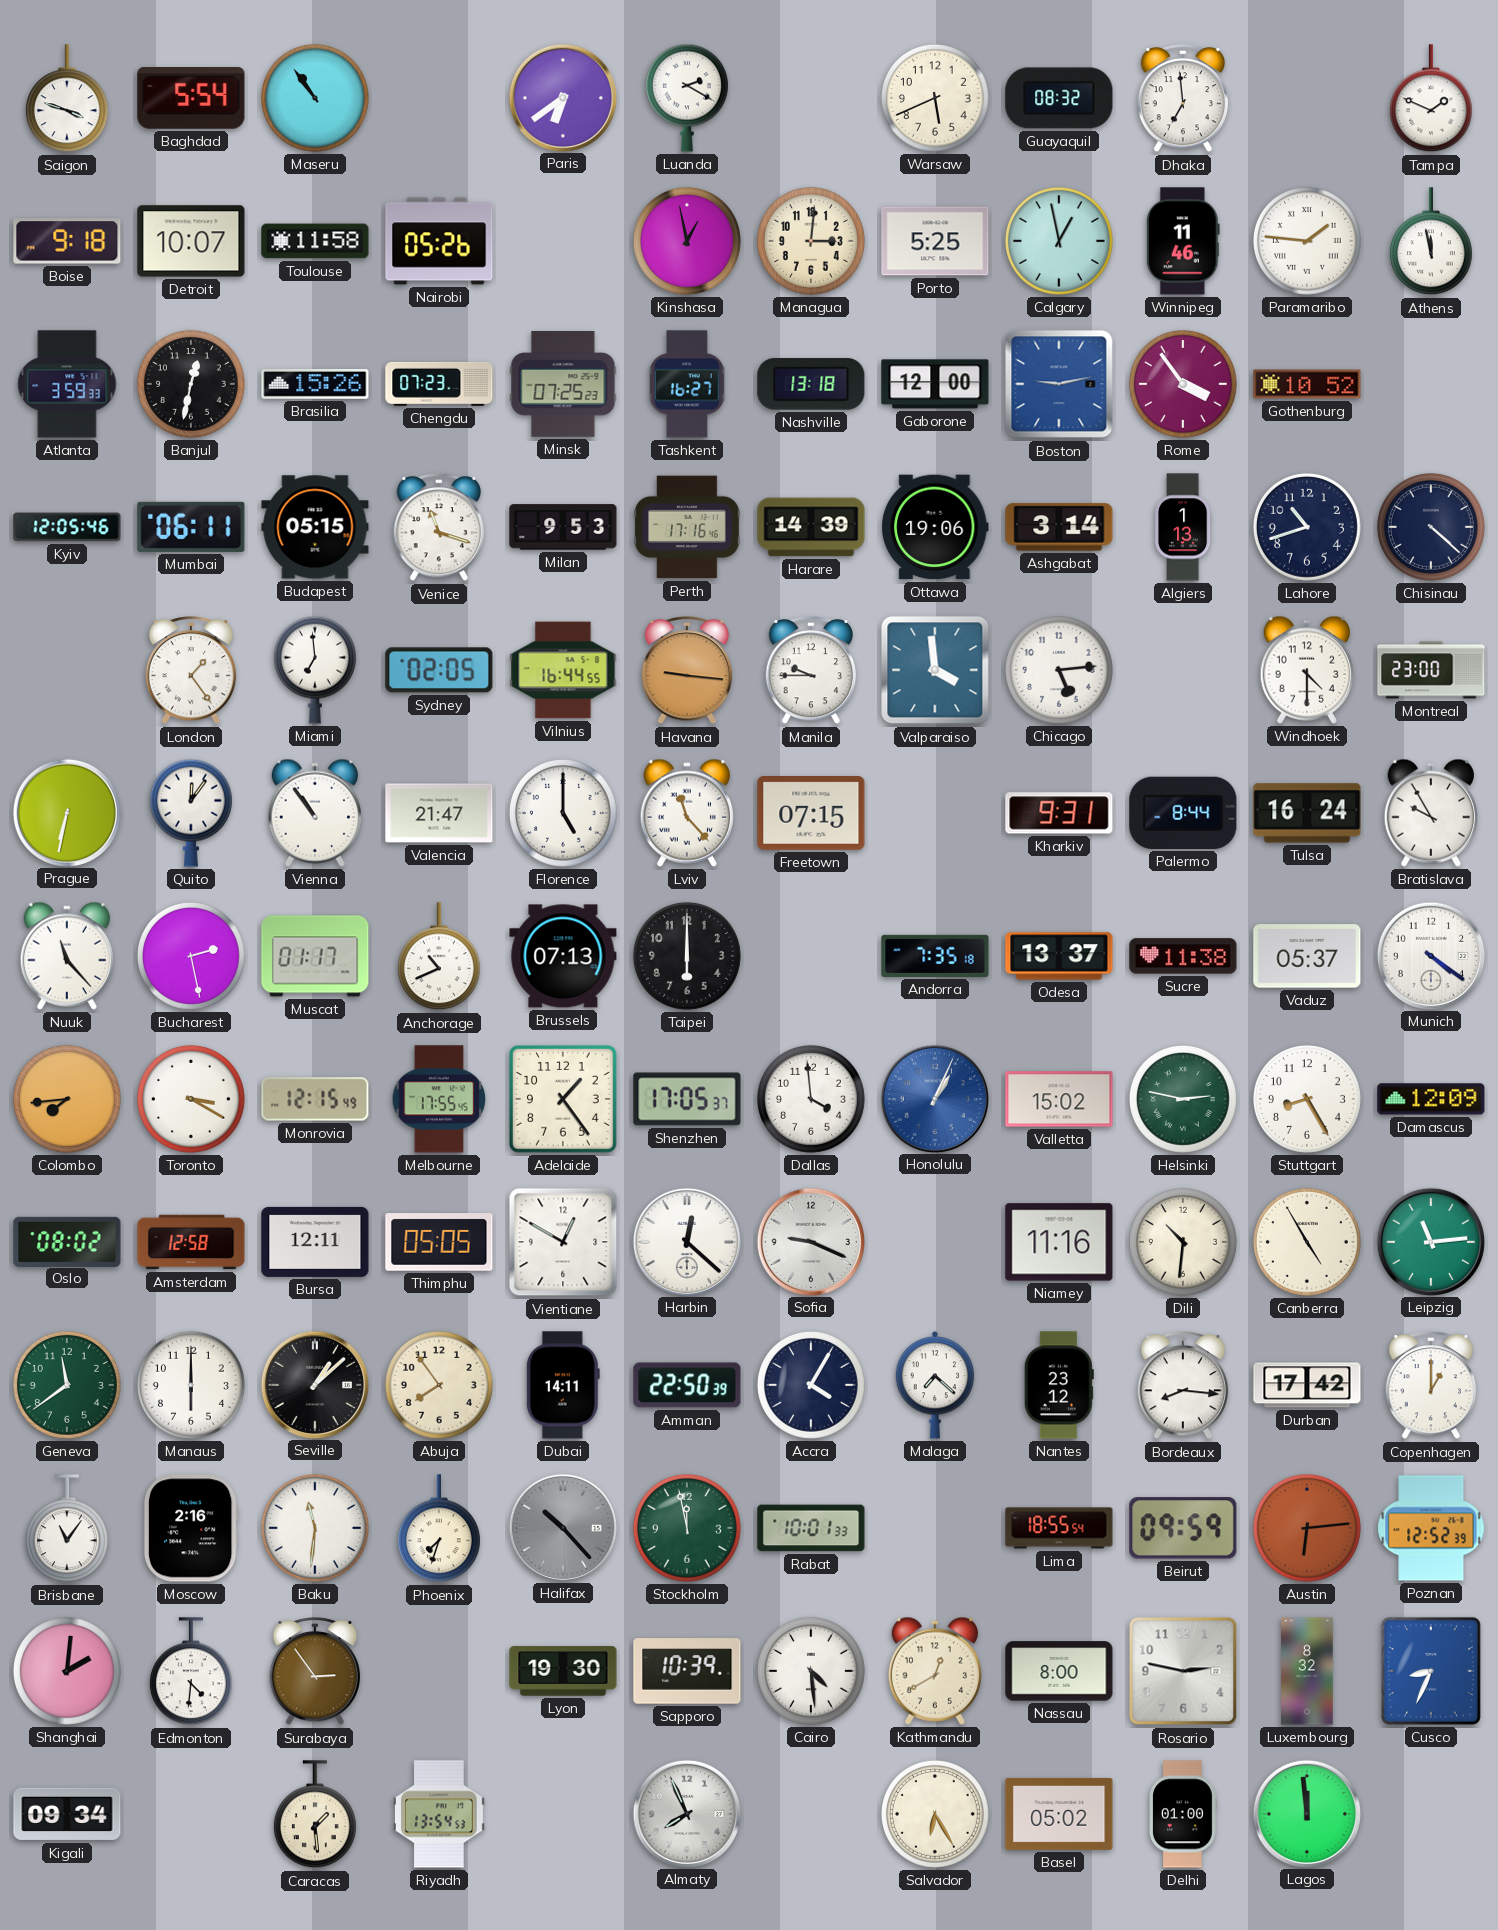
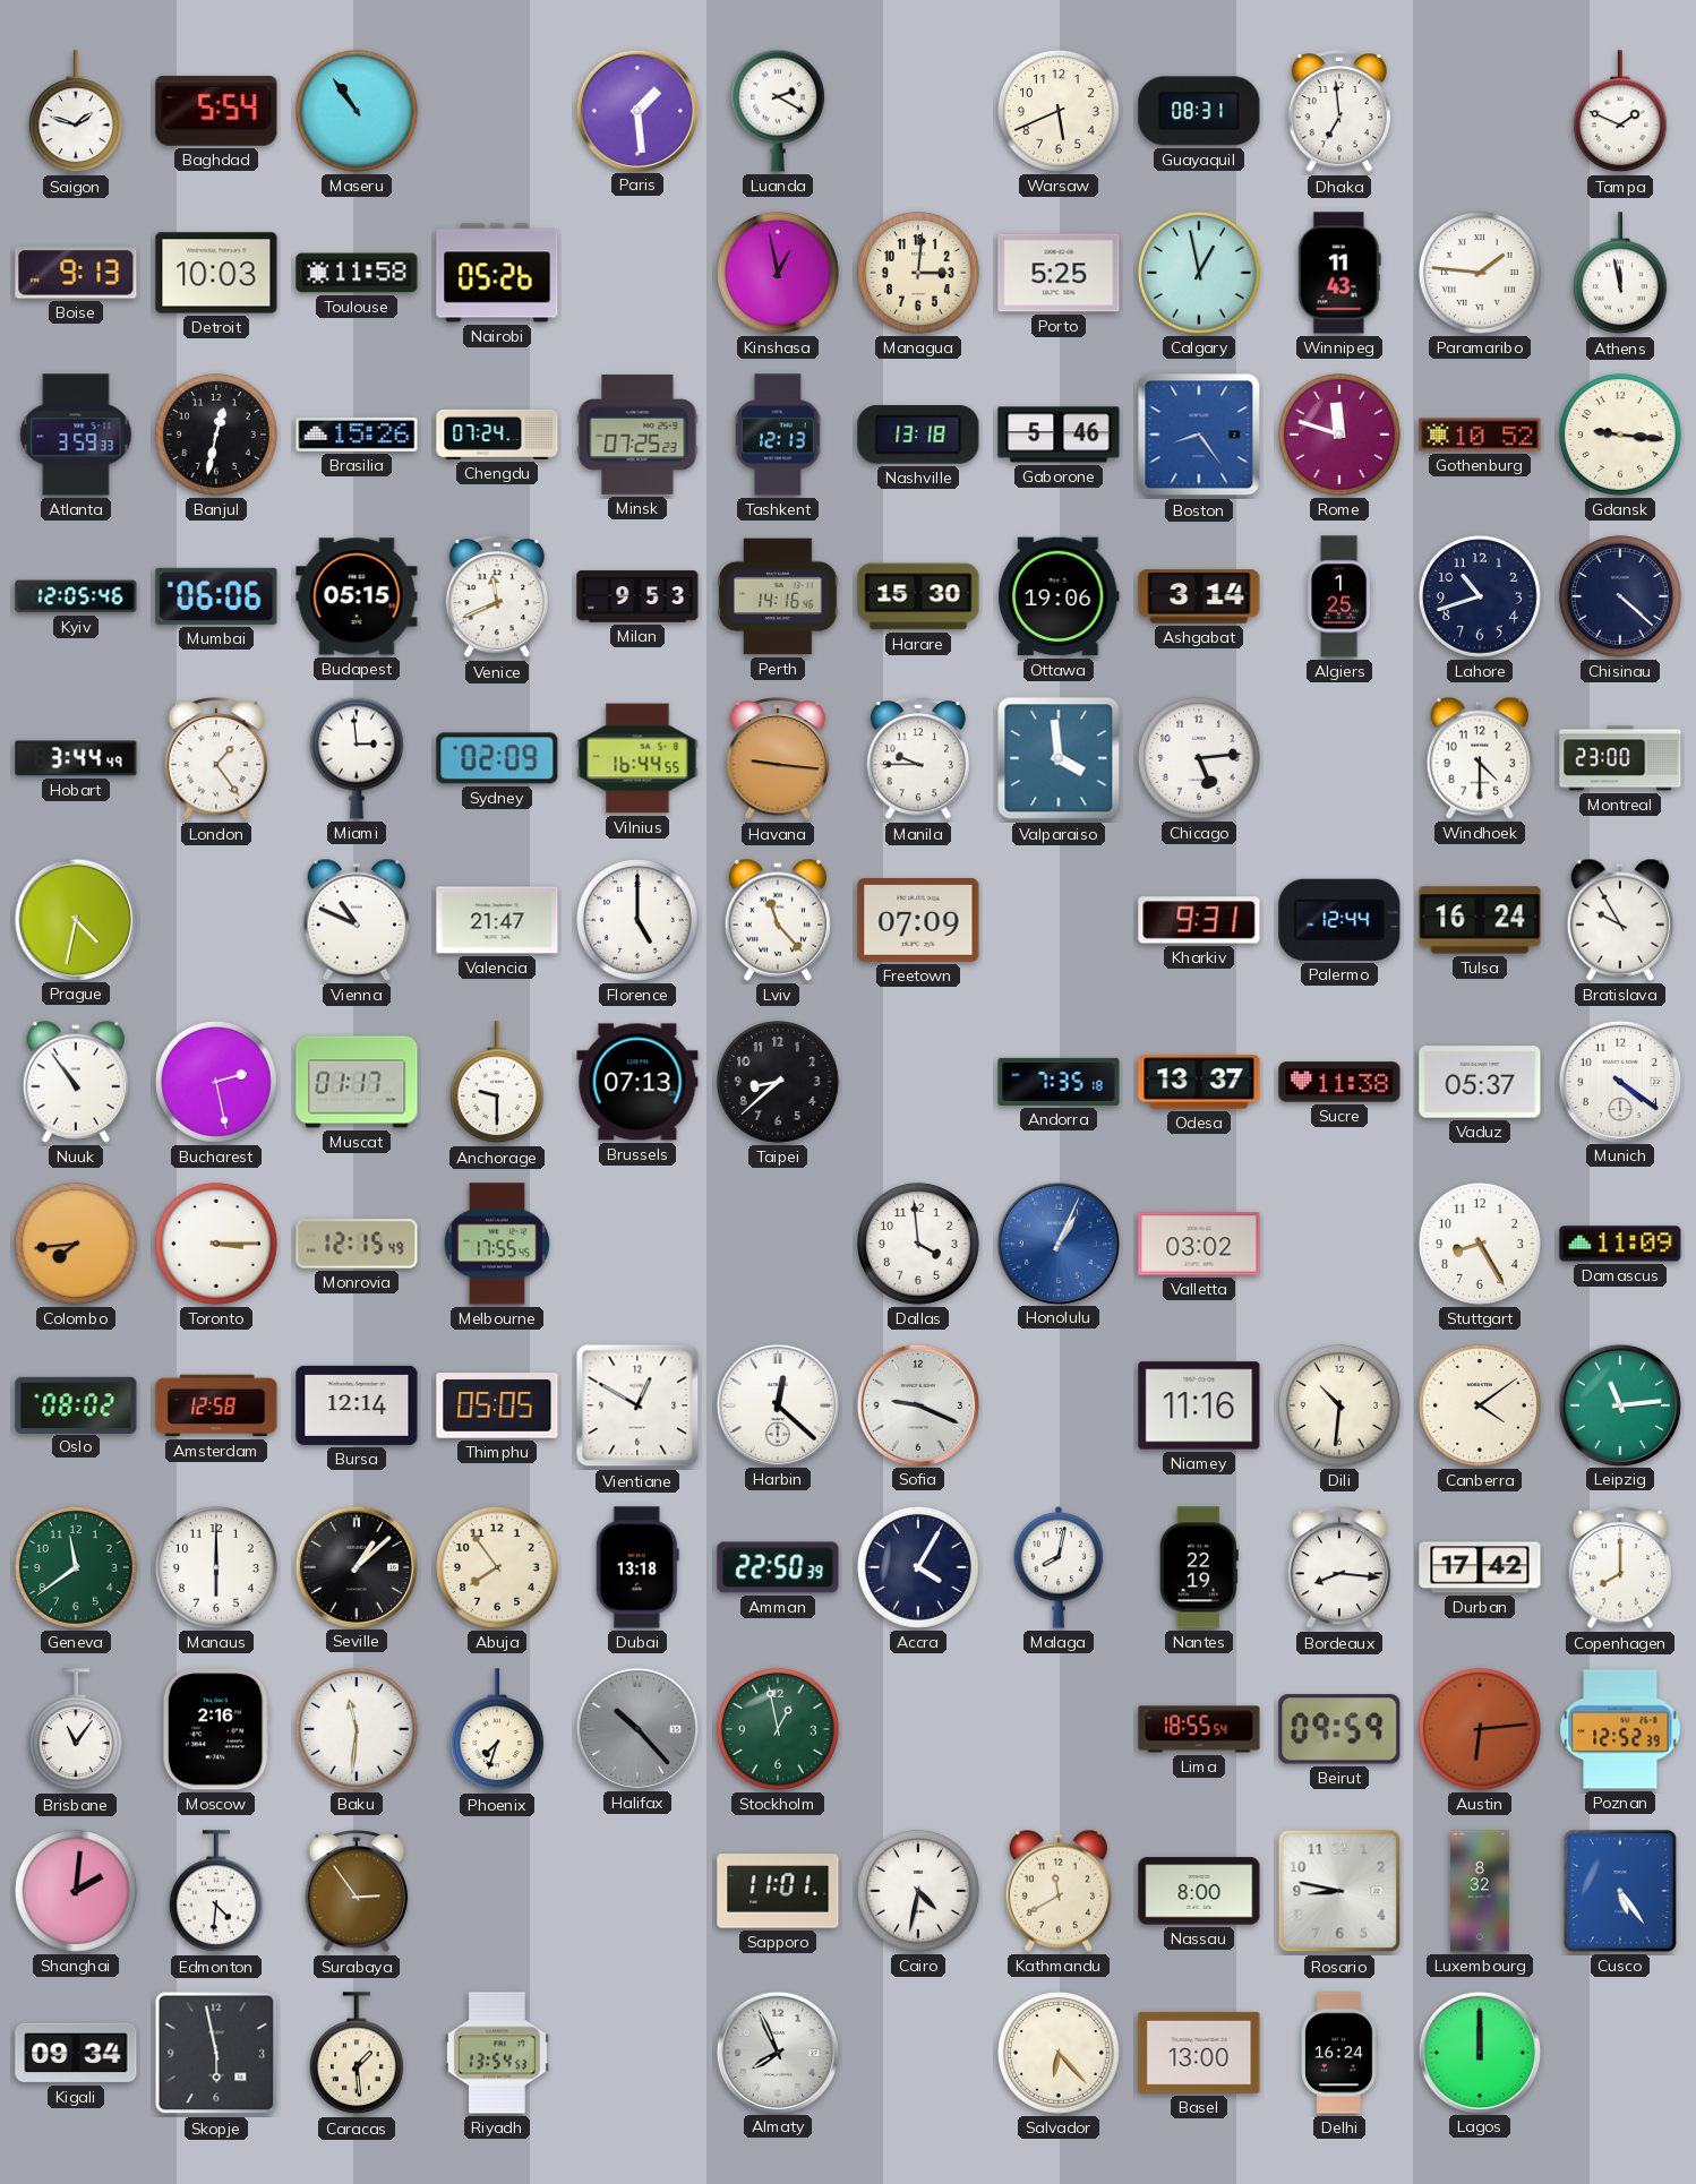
Saigon: 3:48 -> 1:48 (76, 112)
Paris: 6:39 -> 1:29 (636, 110)
Guayaquil: 08:32 -> 08:31 (1199, 111)
Boise: 9:18 -> 9:13 (76, 273)
Detroit: 10:07 -> 10:03 (216, 273)
Winnipeg: 11:46 -> 11:43 (1339, 273)
Chengdu: 07:23 -> 07:24 (497, 435)
Tashkent: 16:27 -> 12:13 (778, 435)
Gaborone: 12:00 -> 5:46 (1059, 435)
Boston: 9:13 -> 8:24 (1199, 435)
Rome: 3:54 -> 11:48 (1339, 435)
Gdansk: none -> 9:16 (1620, 435)
Mumbai: 06:11 -> 06:06 (216, 596)
Venice: 11:18 -> 11:41 (497, 597)
Perth: 17:16 -> 14:16 (778, 596)
Harare: 14:39 -> 15:30 (918, 596)
Algiers: 1:13 -> 1:25 (1340, 596)
Hobart: none -> 3:44 (76, 758)
Miami: 6:59 -> 2:59 (357, 758)
Sydney: 02:05 -> 02:09 (497, 758)
Prague: 6:32 -> 4:32 (75, 919)
Quito: 12:06 -> none (191, 813)
Vienna: 10:54 -> 10:49 (357, 920)
Freetown: 07:15 -> 07:09 (918, 921)
Palermo: 8:44 -> 12:44 (1339, 920)
Nuuk: 11:23 -> 10:54 (76, 1082)
Anchorage: 10:41 -> 9:30 (497, 1083)
Taipei: 6:00 -> 8:38 (778, 1082)
Toronto: 3:20 -> 3:15 (216, 1244)
Adelaide: 1:24 -> none (564, 1100)
Shenzhen: 17:05 -> none (687, 1099)
Valletta: 15:02 -> 03:02 (1199, 1244)
Helsinki: 2:47 -> none (1183, 1099)
Damascus: 12:09 -> 11:09 (1620, 1244)
Bursa: 12:11 -> 12:14 (357, 1405)
Canberra: 4:55 -> 4:09 (1480, 1405)
Dubai: 14:11 -> 13:18 (637, 1567)
Malaga: 7:22 -> 8:02 (1059, 1567)
Nantes: 23:12 -> 22:19 (1199, 1567)
Copenhagen: 1:00 -> 8:00 (1620, 1568)
Stockholm: 11:58 -> 12:58 (778, 1729)
Rabat: 10:01 -> none (811, 1528)
Lyon: 19:30 -> none (563, 1671)
Sapporo: 10:39 -> 11:01 (778, 1891)
Cairo: 4:29 -> 4:32 (918, 1891)
Kathmandu: 12:40 -> 11:40 (1059, 1891)
Rosario: 2:47 -> 8:47 (1339, 1891)
Cusco: 8:34 -> 5:24 (1620, 1891)
Skopje: none -> 5:58 (216, 2053)
Salvador: 6:25 -> 6:23 (1059, 2053)
Basel: 05:02 -> 13:00 (1199, 2053)
Delhi: 01:00 -> 16:24 (1339, 2053)
Lagos: 11:59 -> 12:00 (1479, 2052)
